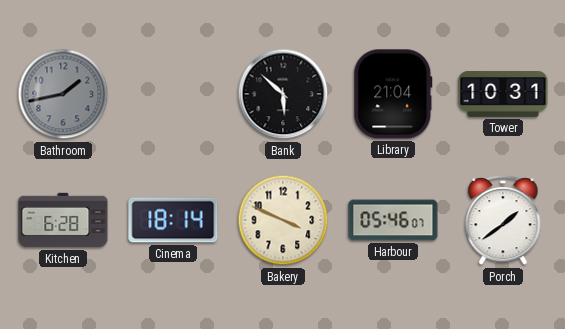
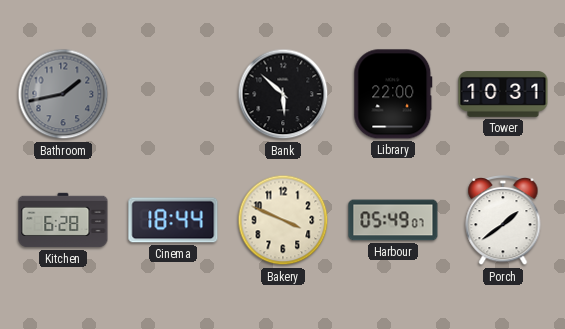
Library: 21:04 -> 22:00 (393, 94)
Cinema: 18:14 -> 18:44 (173, 220)
Harbour: 05:46 -> 05:49 (393, 220)
